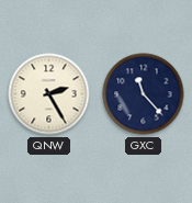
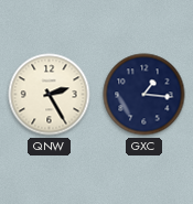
GXC: 11:23 -> 1:16 (144, 95)
